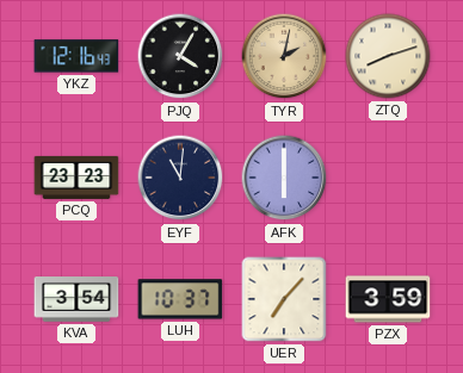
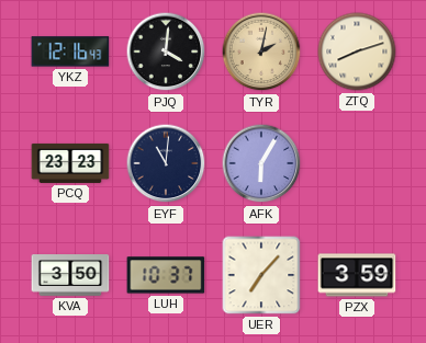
PJQ: 4:05 -> 4:01 (166, 52)
AFK: 6:00 -> 6:05 (261, 163)
KVA: 3:54 -> 3:50 (70, 276)
